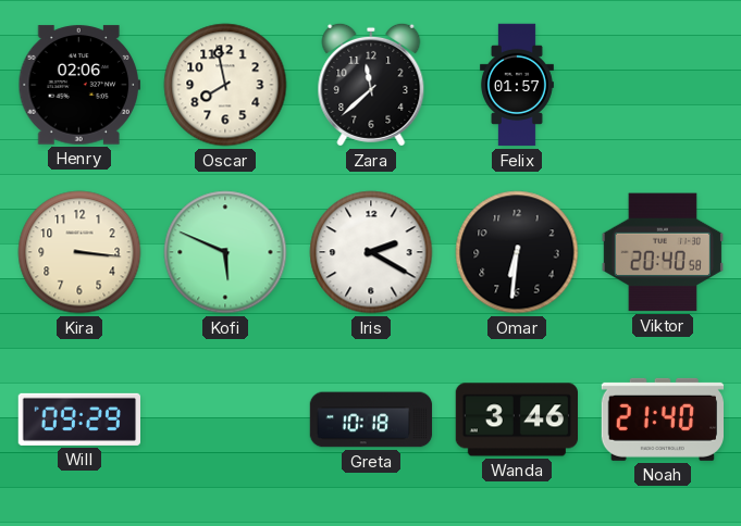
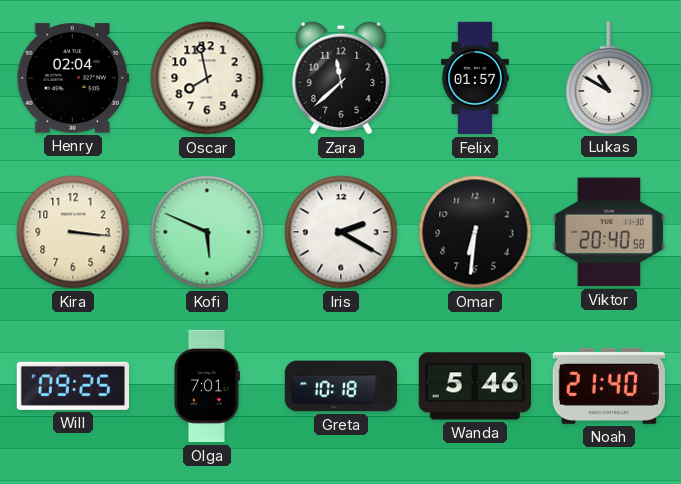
Henry: 02:06 -> 02:04 (72, 78)
Lukas: none -> 10:50 (609, 78)
Will: 09:29 -> 09:25 (72, 386)
Olga: none -> 7:01 (206, 386)
Wanda: 3:46 -> 5:46 (475, 386)
